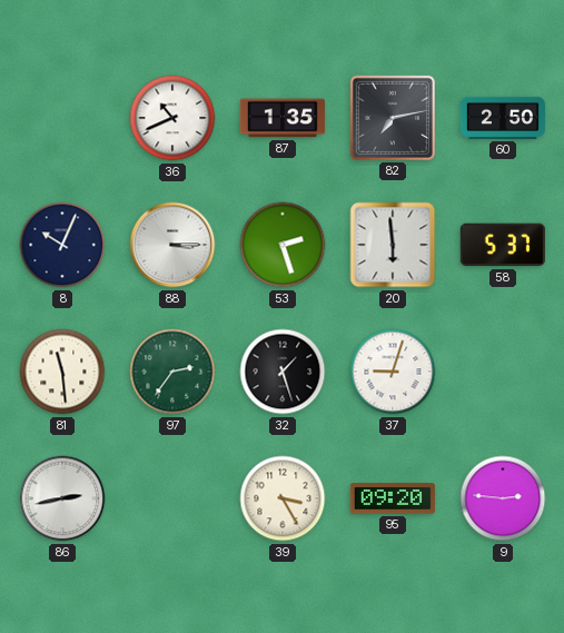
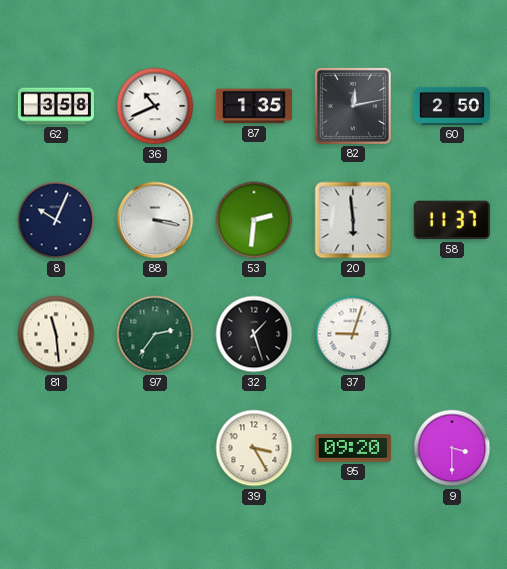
62: none -> 3:58 (56, 106)
82: 7:13 -> 12:13 (353, 106)
88: 3:15 -> 3:17 (155, 220)
53: 2:27 -> 2:31 (254, 220)
58: 5:37 -> 11:37 (452, 220)
86: 2:43 -> none (62, 498)
9: 2:46 -> 3:30 (452, 448)
